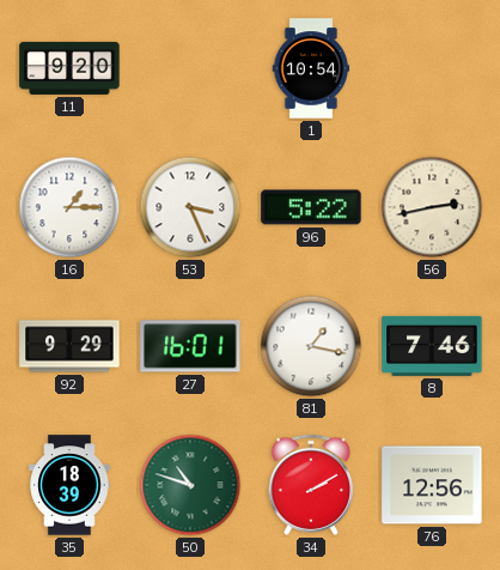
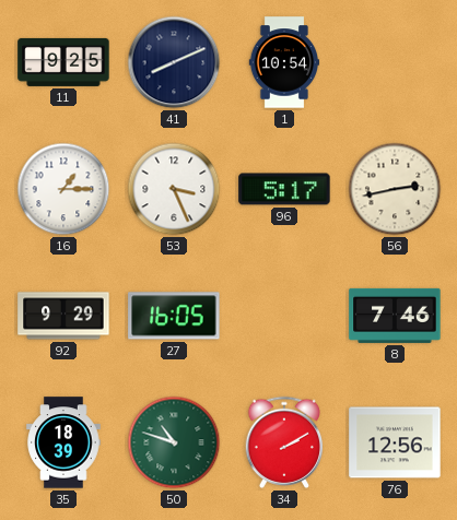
11: 9:20 -> 9:25 (63, 62)
41: none -> 8:11 (174, 62)
96: 5:22 -> 5:17 (284, 189)
27: 16:01 -> 16:05 (174, 316)
81: 1:17 -> none (311, 346)
